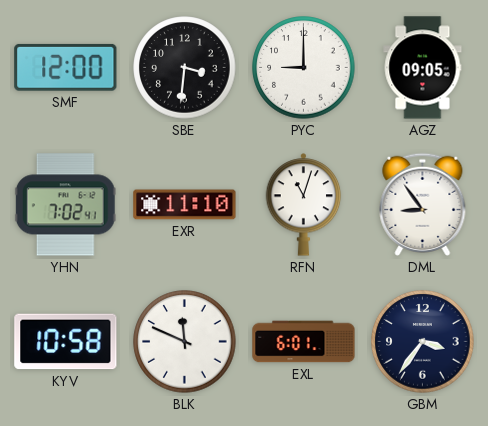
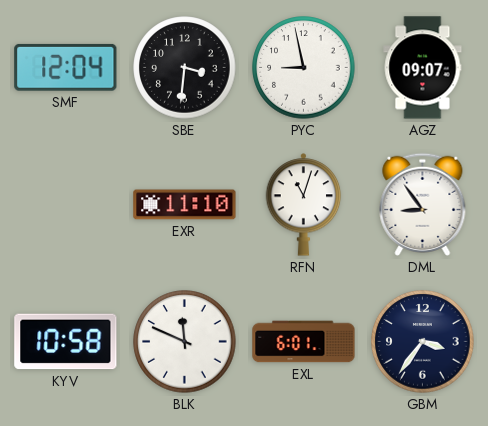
SMF: 12:00 -> 12:04 (66, 67)
PYC: 9:00 -> 8:58 (304, 68)
AGZ: 09:05 -> 09:07 (423, 68)
YHN: 7:02 -> none (65, 205)
